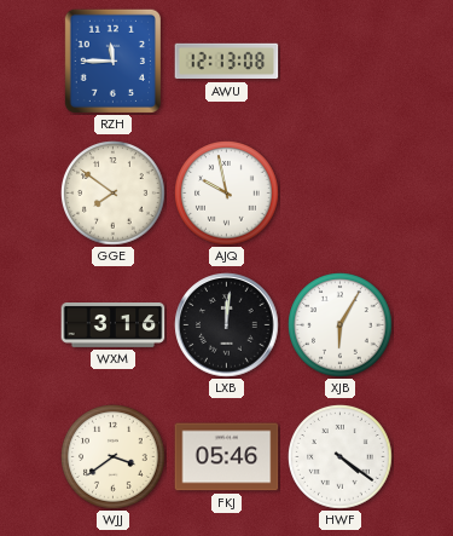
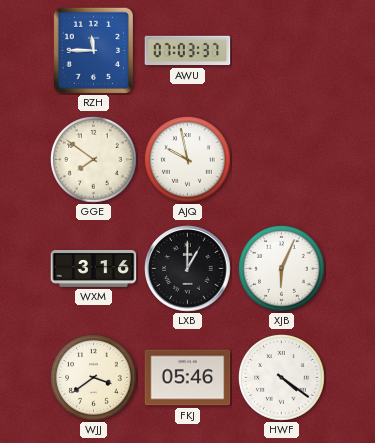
AWU: 12:13 -> 07:03 (188, 51)
LXB: 12:01 -> 1:00 (188, 269)
XJB: 6:05 -> 6:04 (282, 269)
